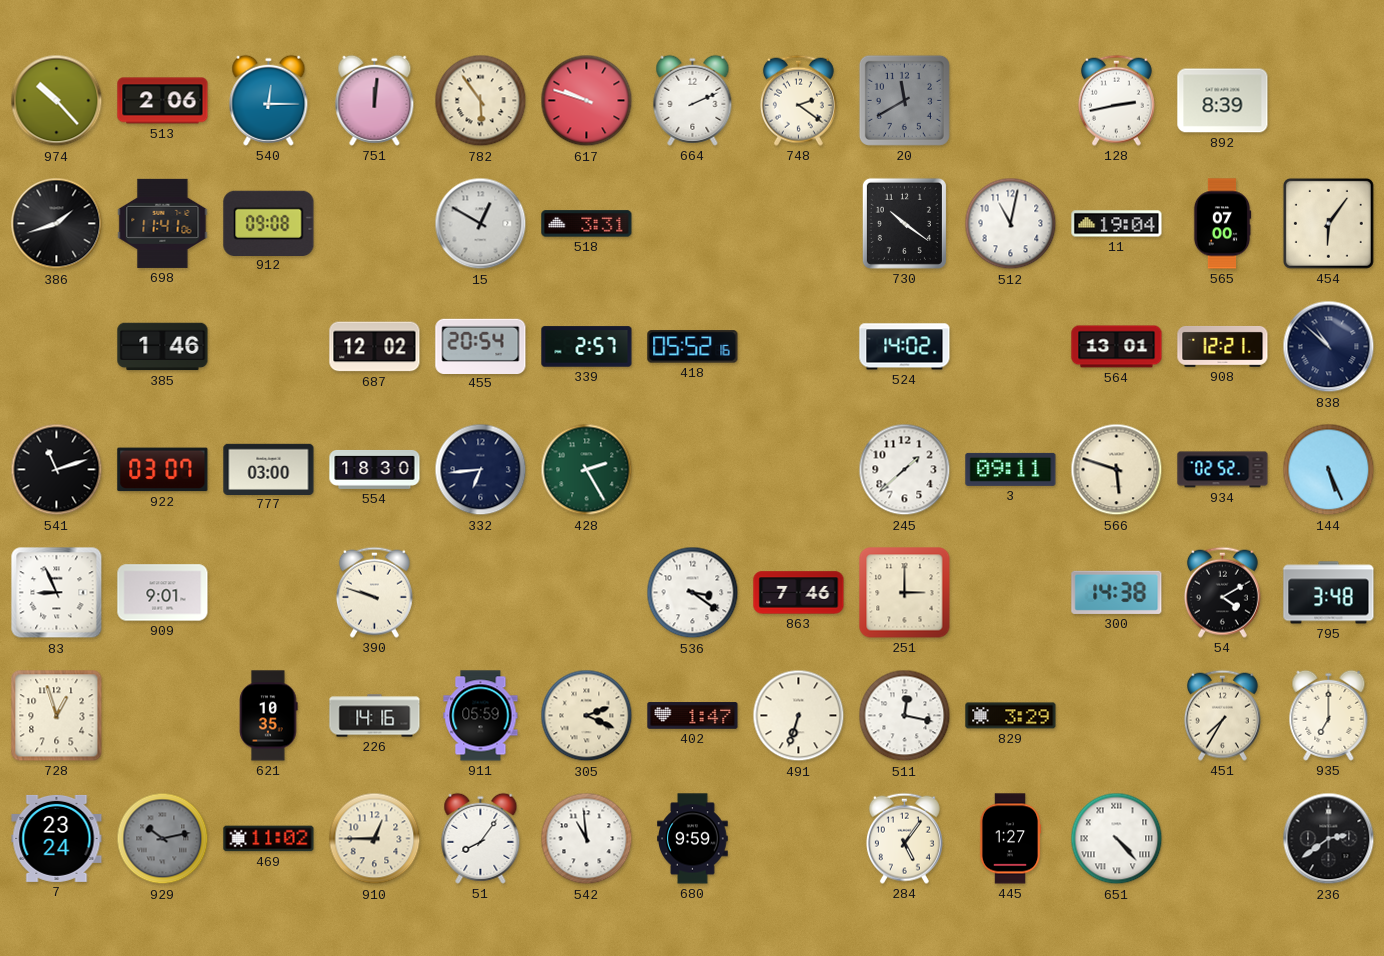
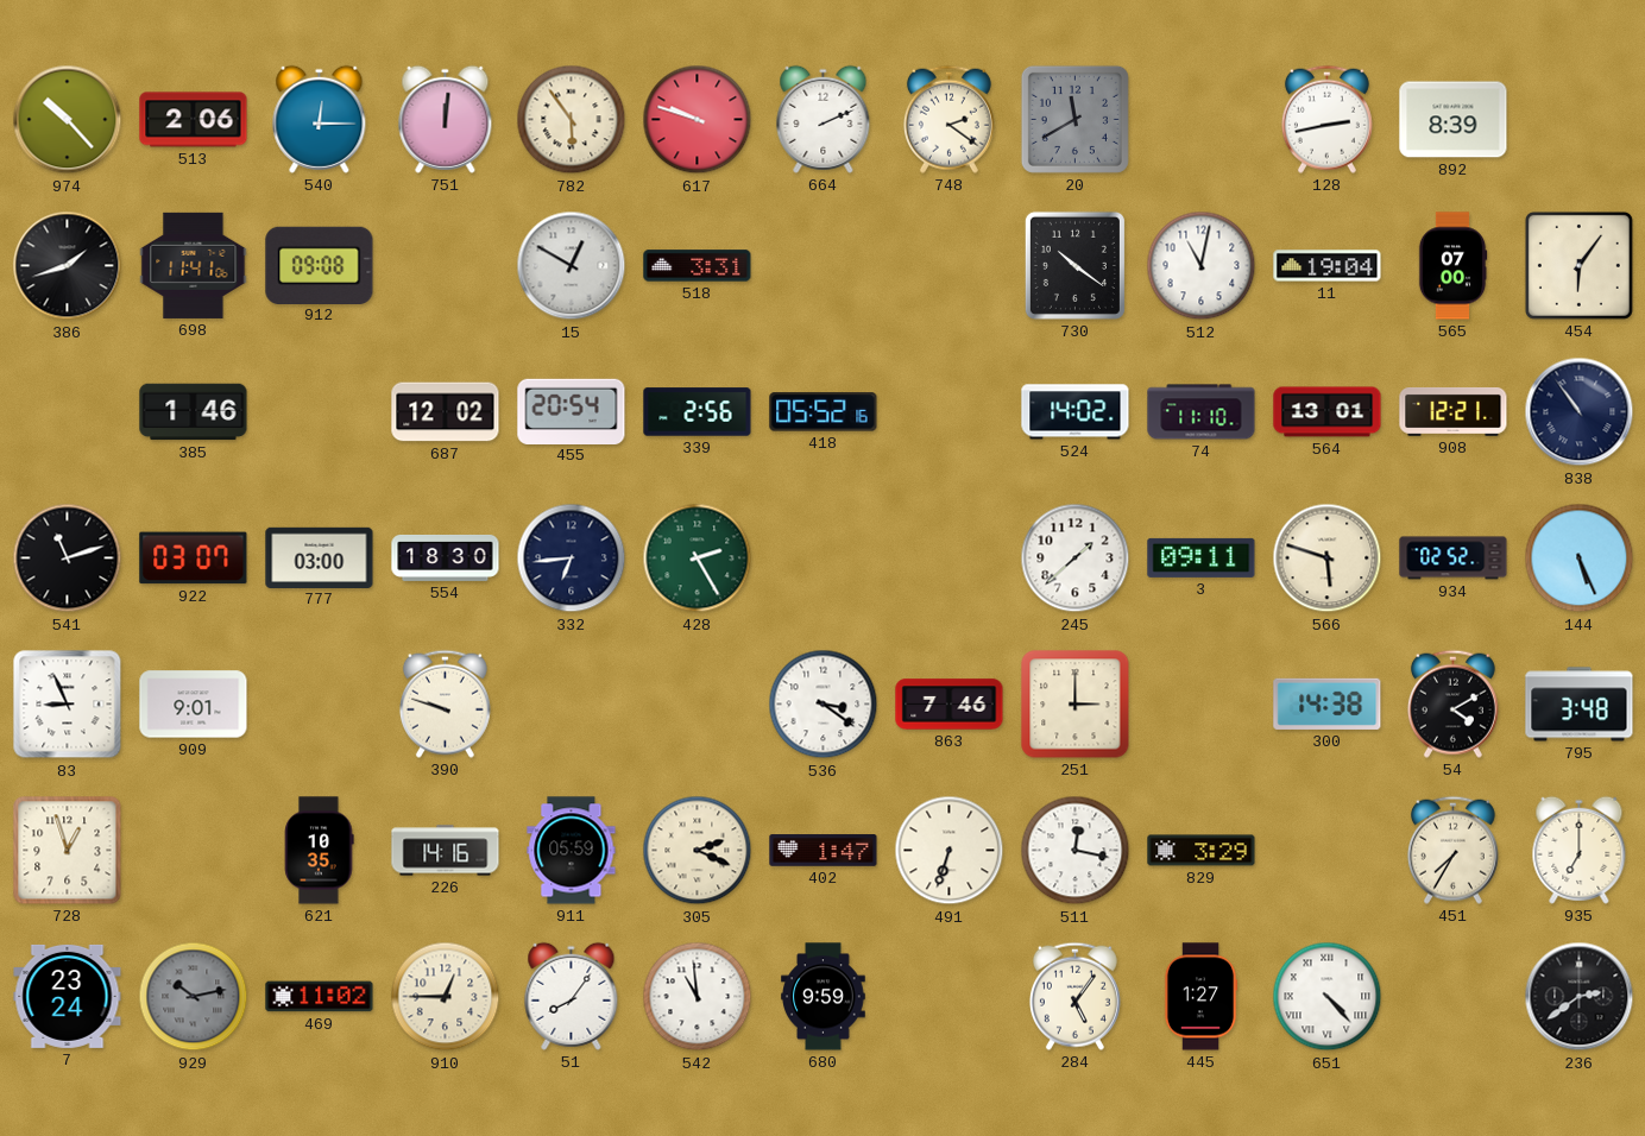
339: 2:57 -> 2:56 (698, 412)
74: none -> 11:10 (1202, 412)
838: 10:52 -> 10:54 (1580, 412)
